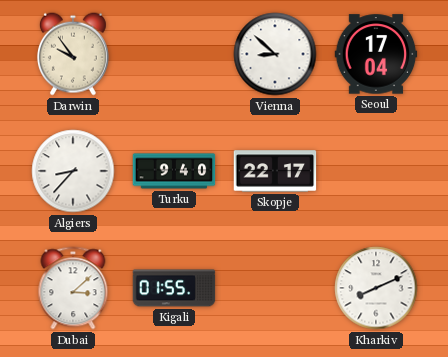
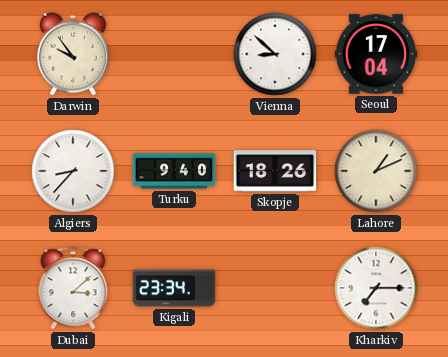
Skopje: 22:17 -> 18:26 (275, 171)
Lahore: none -> 1:11 (376, 171)
Kigali: 01:55 -> 23:34 (174, 288)
Kharkiv: 8:11 -> 7:15 (376, 288)
